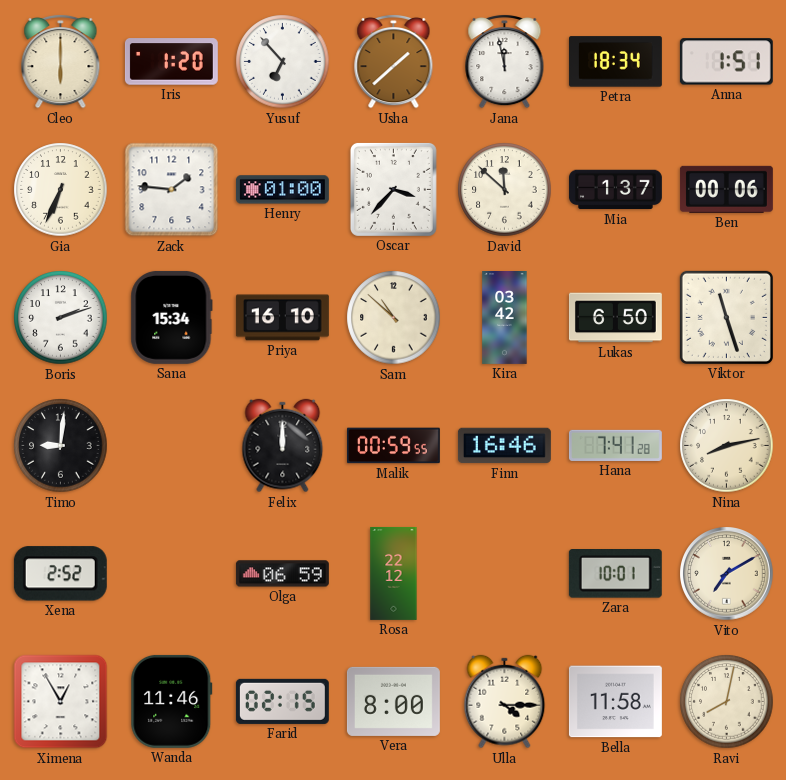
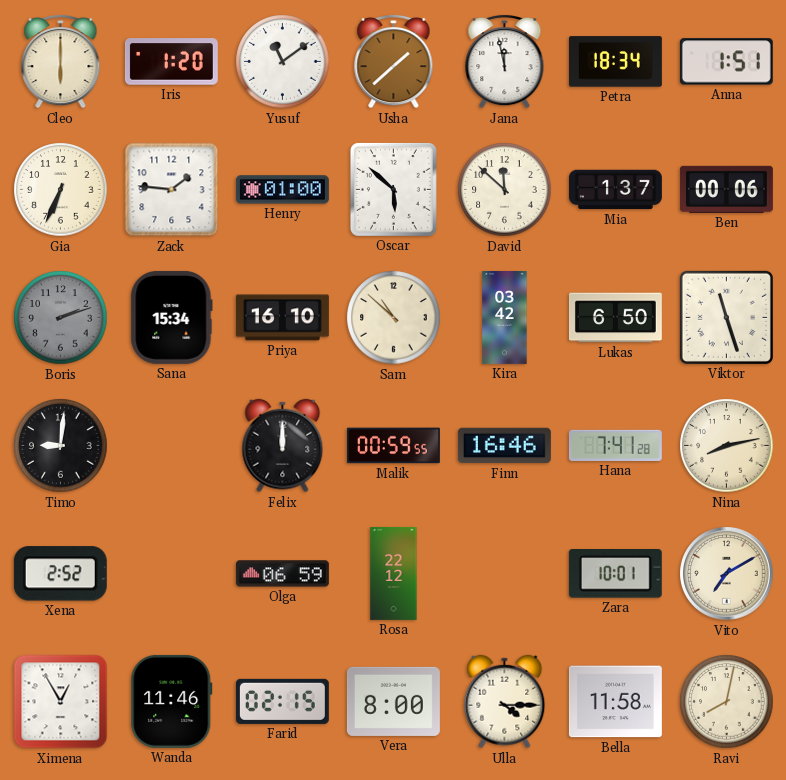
Yusuf: 6:53 -> 11:09 (283, 62)
Oscar: 3:37 -> 5:52 (393, 189)
Boris dial: white -> grey (61, 318)
